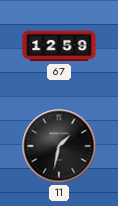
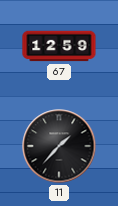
11: 1:32 -> 1:37 (59, 146)
